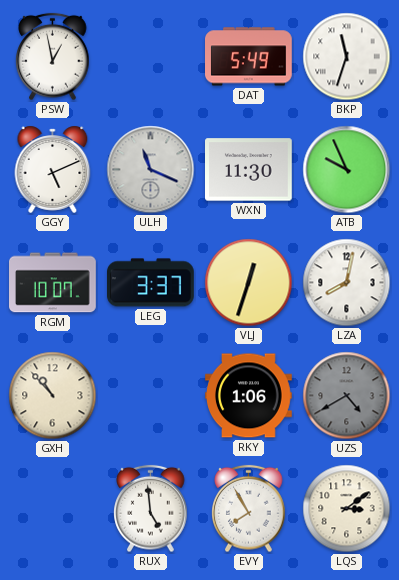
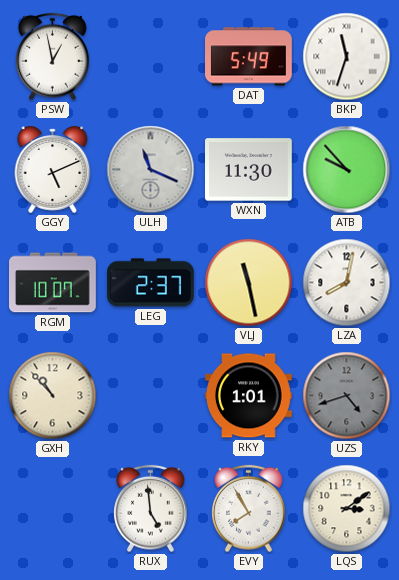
ATB: 9:56 -> 9:53 (347, 170)
LEG: 3:37 -> 2:37 (151, 283)
VLJ: 12:33 -> 11:28 (249, 283)
RKY: 1:06 -> 1:01 (249, 396)
UZS: 4:40 -> 4:42 (347, 396)
